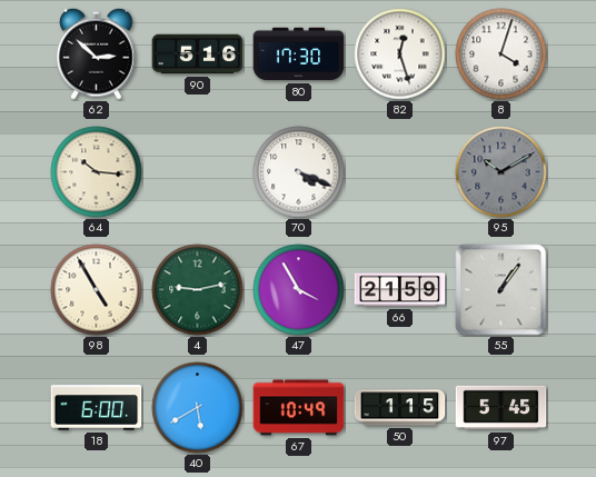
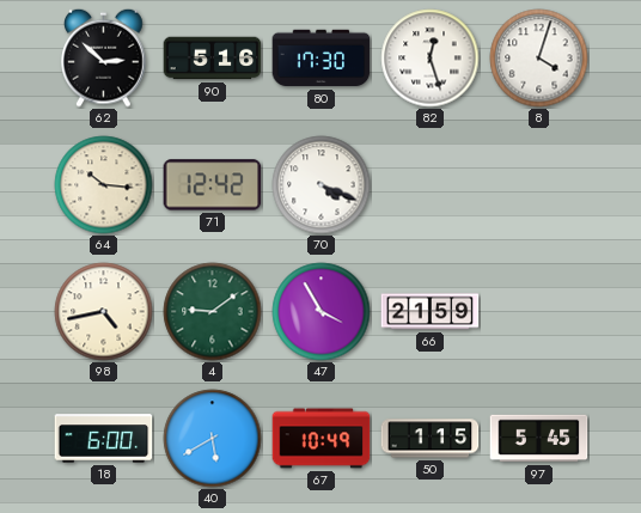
71: none -> 12:42 (213, 185)
95: 10:10 -> none (501, 172)
98: 4:55 -> 4:43 (104, 312)
4: 9:13 -> 9:09 (213, 312)
55: 1:06 -> none (501, 290)
